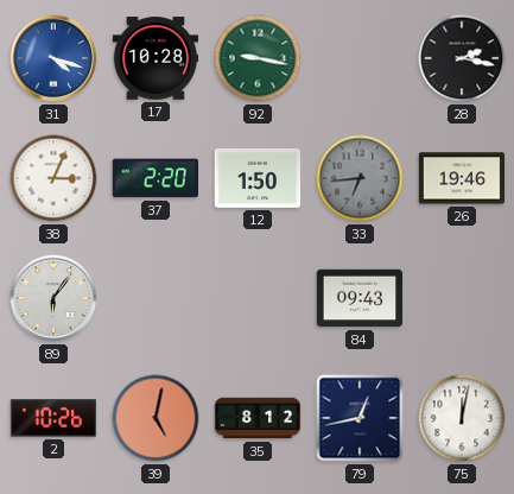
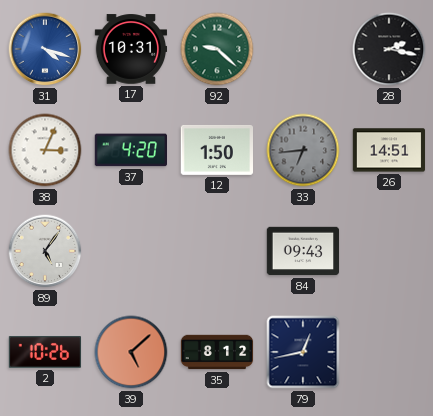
17: 10:28 -> 10:31 (131, 49)
92: 9:17 -> 9:22 (217, 49)
37: 2:20 -> 4:20 (130, 150)
26: 19:46 -> 14:51 (389, 150)
89: 6:06 -> 5:06 (45, 251)
39: 5:02 -> 5:08 (131, 352)
75: 12:02 -> none (462, 418)
